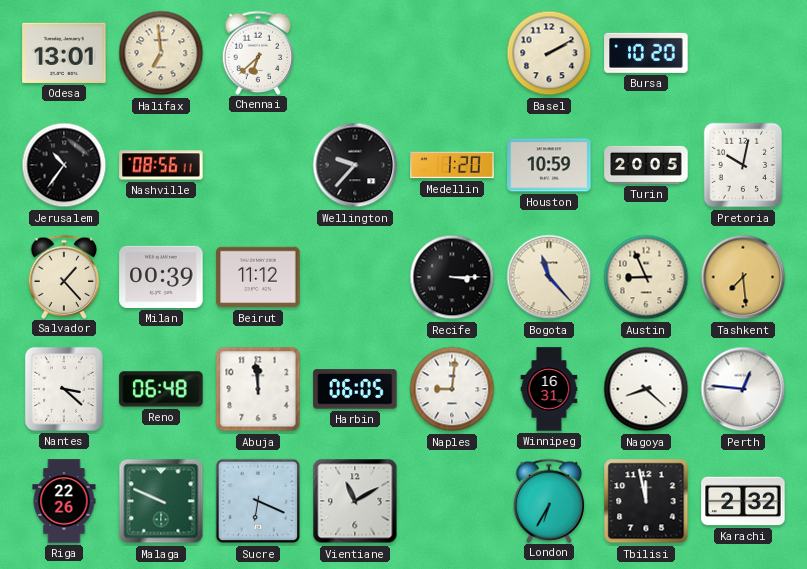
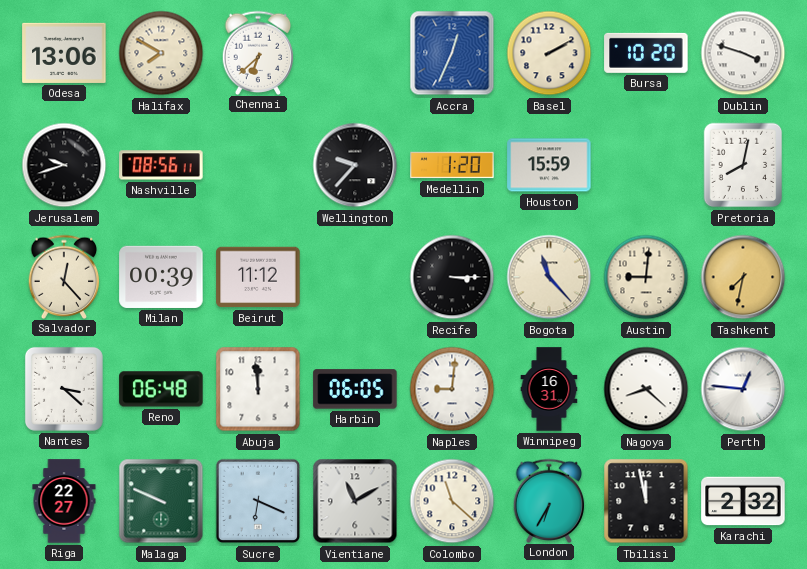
Odesa: 13:01 -> 13:06 (64, 53)
Halifax: 6:59 -> 7:50 (161, 53)
Accra: none -> 12:34 (452, 53)
Dublin: none -> 3:48 (743, 53)
Jerusalem: 10:36 -> 9:42 (64, 165)
Houston: 10:59 -> 15:59 (549, 165)
Turin: 20:05 -> none (646, 165)
Pretoria: 10:02 -> 8:02 (743, 165)
Salvador: 1:23 -> 12:23 (64, 276)
Austin: 8:56 -> 9:01 (646, 277)
Tashkent: 7:29 -> 7:32 (743, 277)
Riga: 22:26 -> 22:27 (64, 501)
Colombo: none -> 11:22 (452, 501)
